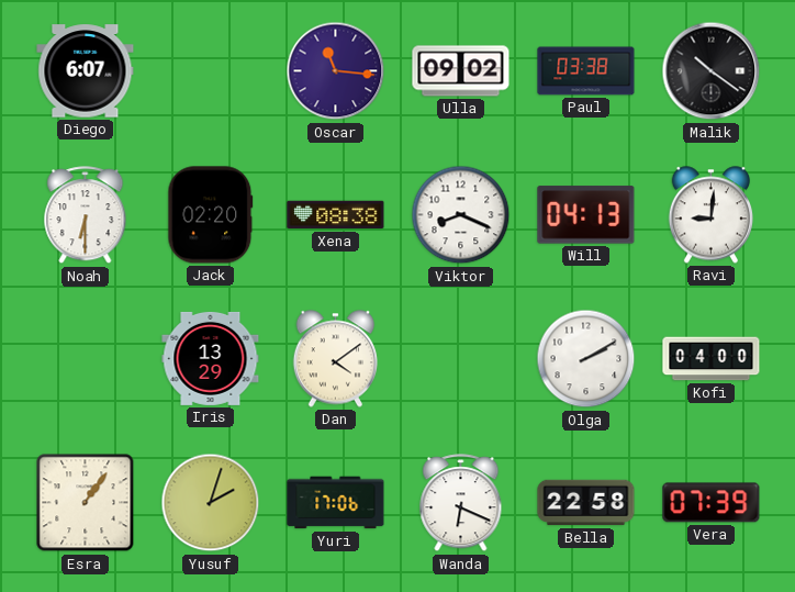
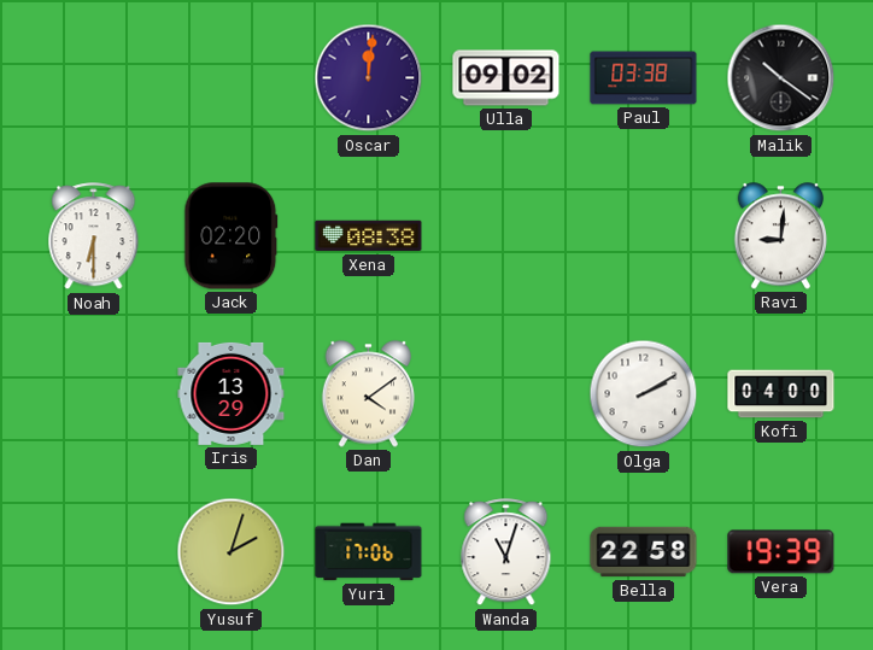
Diego: 6:07 -> none (86, 71)
Oscar: 11:16 -> 12:01 (369, 78)
Viktor: 8:19 -> none (461, 215)
Will: 04:13 -> none (586, 215)
Esra: 1:06 -> none (86, 503)
Wanda: 6:19 -> 11:03 (506, 552)
Vera: 07:39 -> 19:39 (781, 552)
